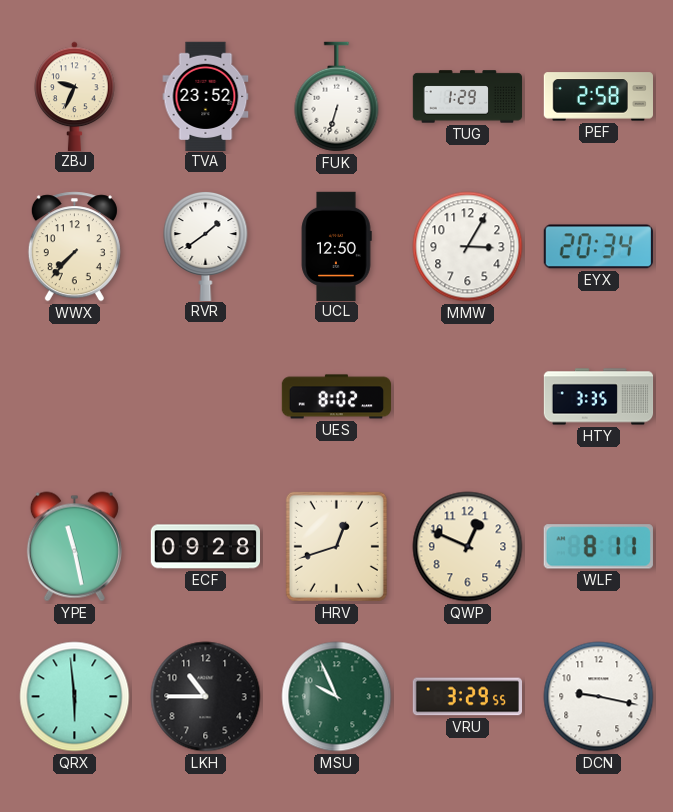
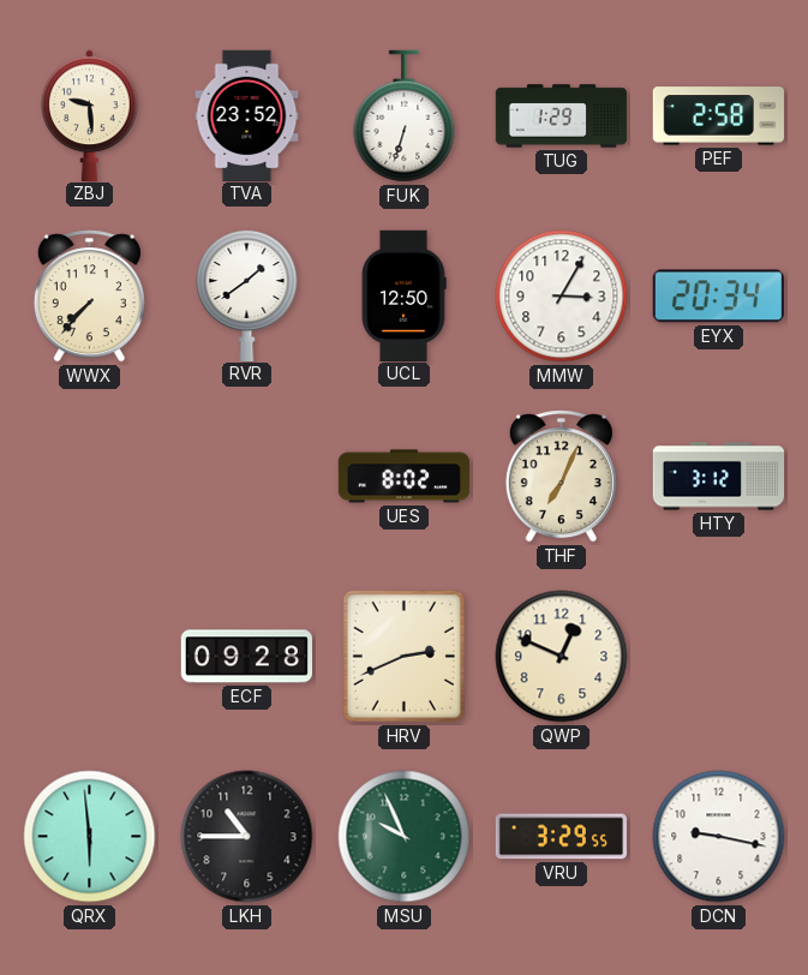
ZBJ: 9:34 -> 9:29 (90, 115)
THF: none -> 7:04 (561, 477)
HTY: 3:35 -> 3:12 (719, 477)
YPE: 11:28 -> none (74, 547)
HRV: 12:42 -> 2:41 (403, 656)
WLF: 8:11 -> none (598, 547)
